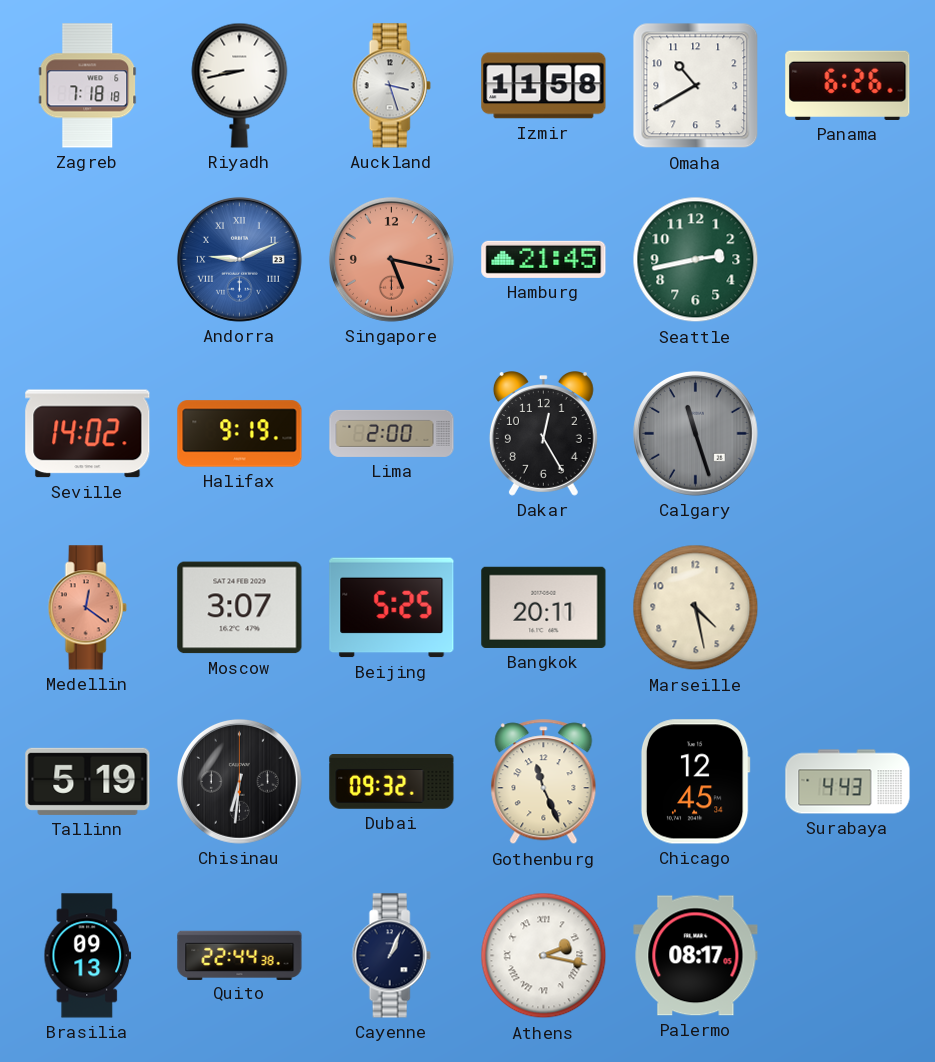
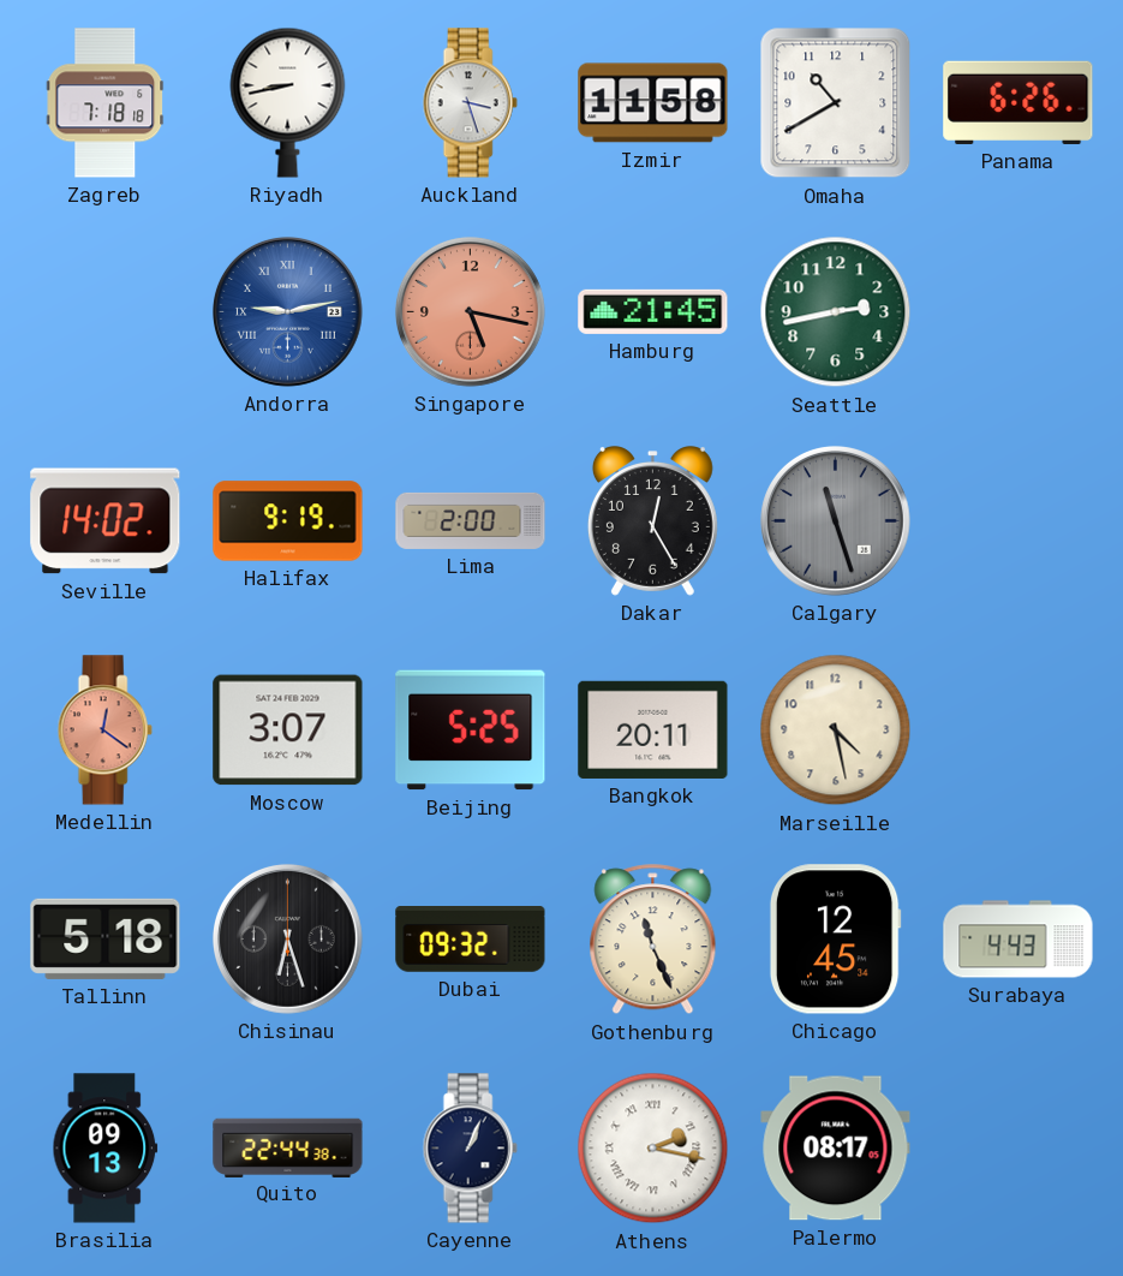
Andorra: 9:11 -> 9:13 (287, 311)
Tallinn: 5:19 -> 5:18 (106, 938)
Chisinau: 6:31 -> 6:27 (287, 938)
